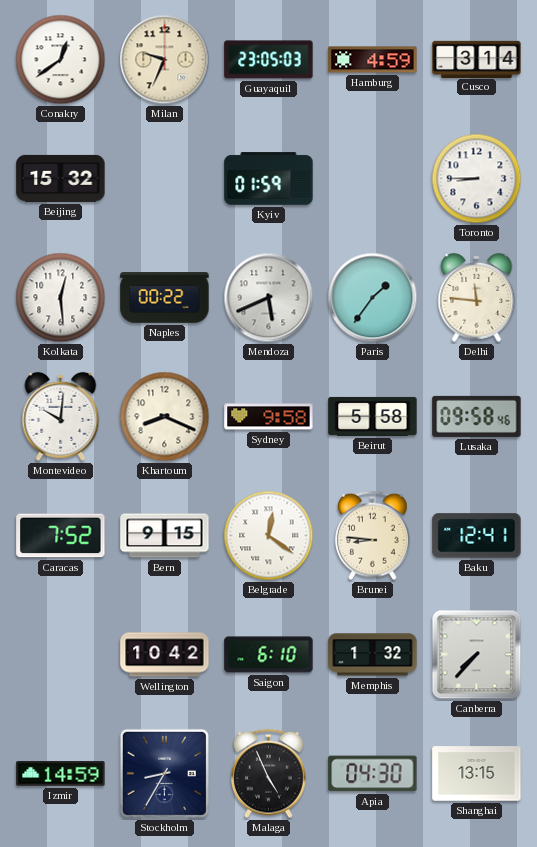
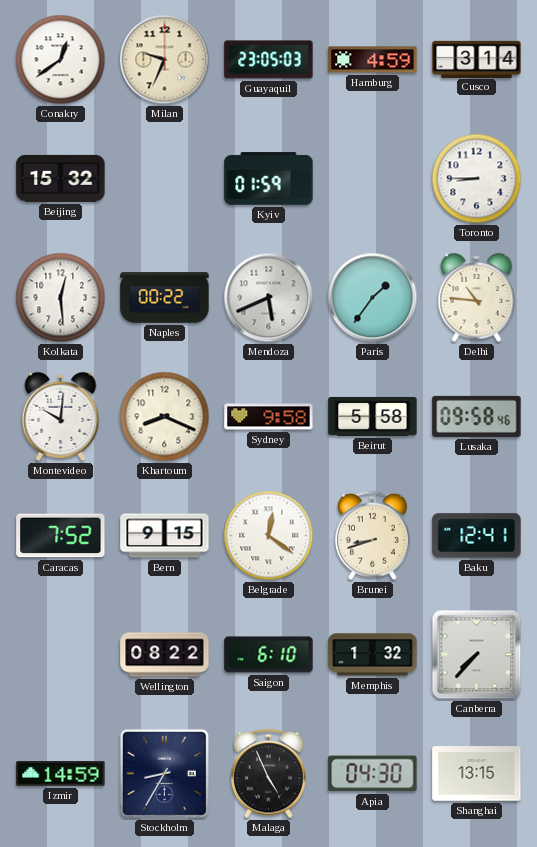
Delhi: 11:46 -> 10:46 (477, 297)
Brunei: 8:46 -> 8:42 (373, 536)
Wellington: 10:42 -> 08:22 (165, 655)
